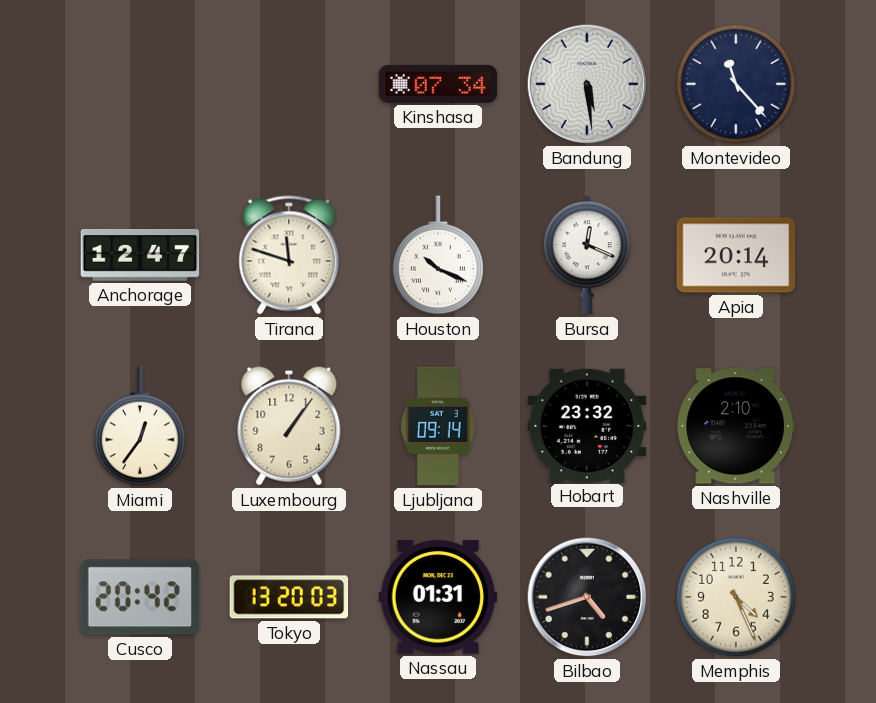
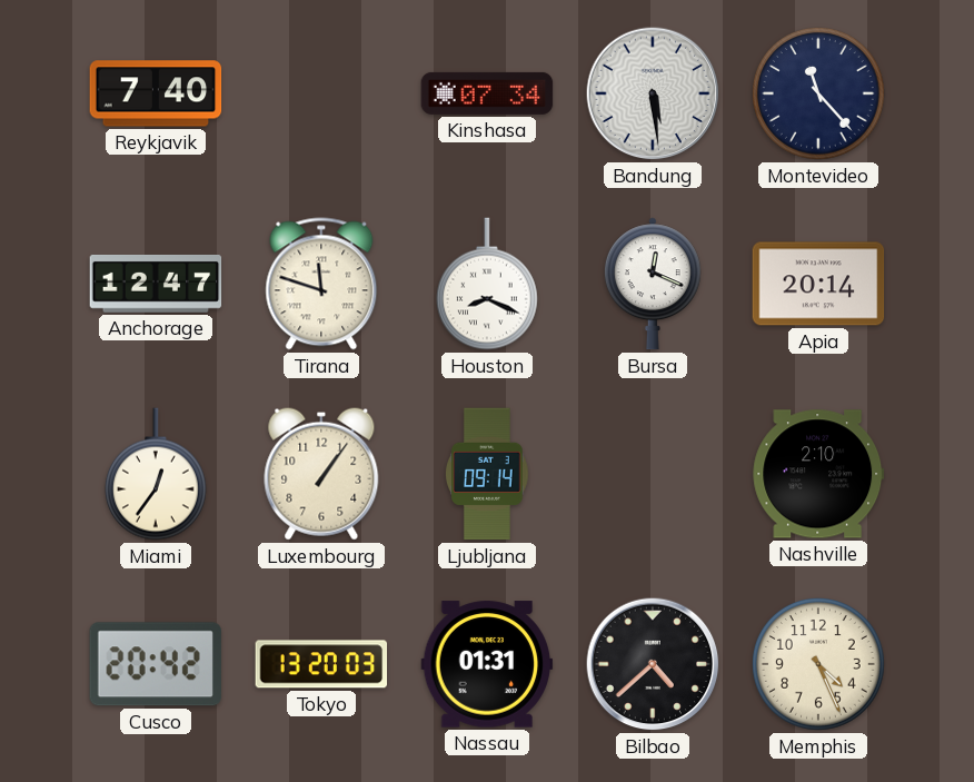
Reykjavik: none -> 7:40 (156, 93)
Houston: 10:19 -> 8:19 (487, 284)
Hobart: 23:32 -> none (587, 425)
Bilbao: 4:42 -> 4:38 (653, 664)
